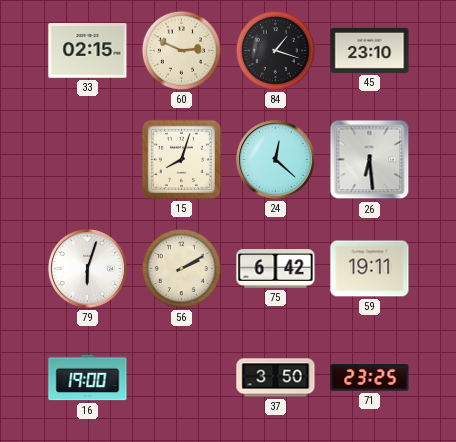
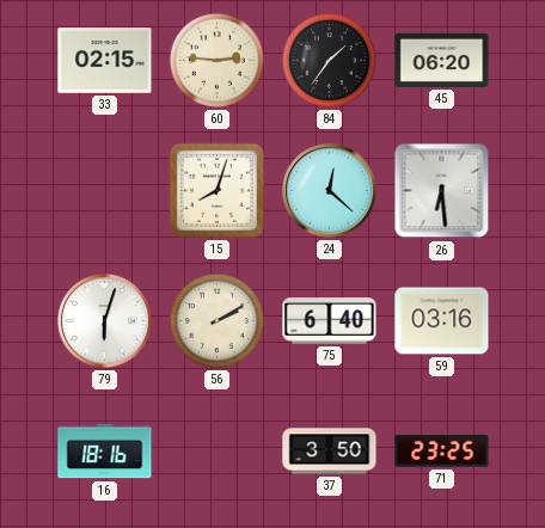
60: 2:49 -> 2:46 (216, 60)
84: 1:18 -> 1:36 (329, 60)
45: 23:10 -> 06:20 (442, 60)
75: 6:42 -> 6:40 (330, 321)
59: 19:11 -> 03:16 (442, 321)
16: 19:00 -> 18:16 (105, 452)
